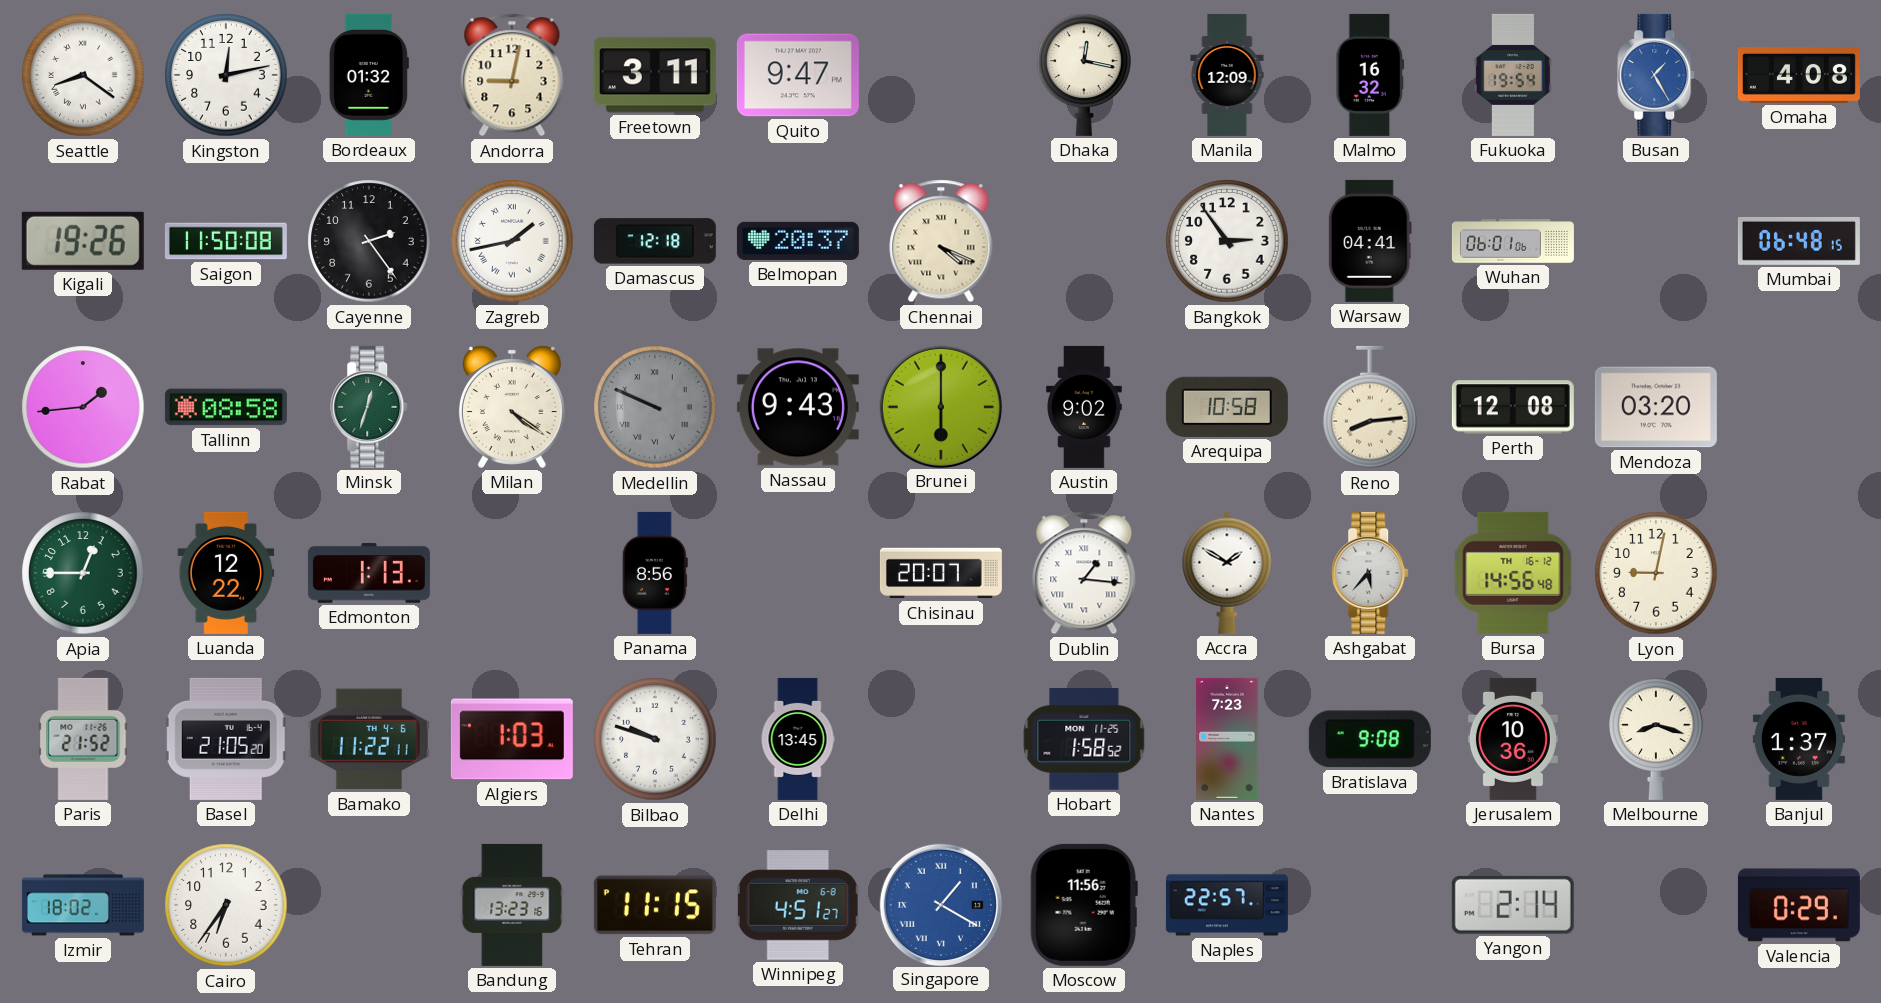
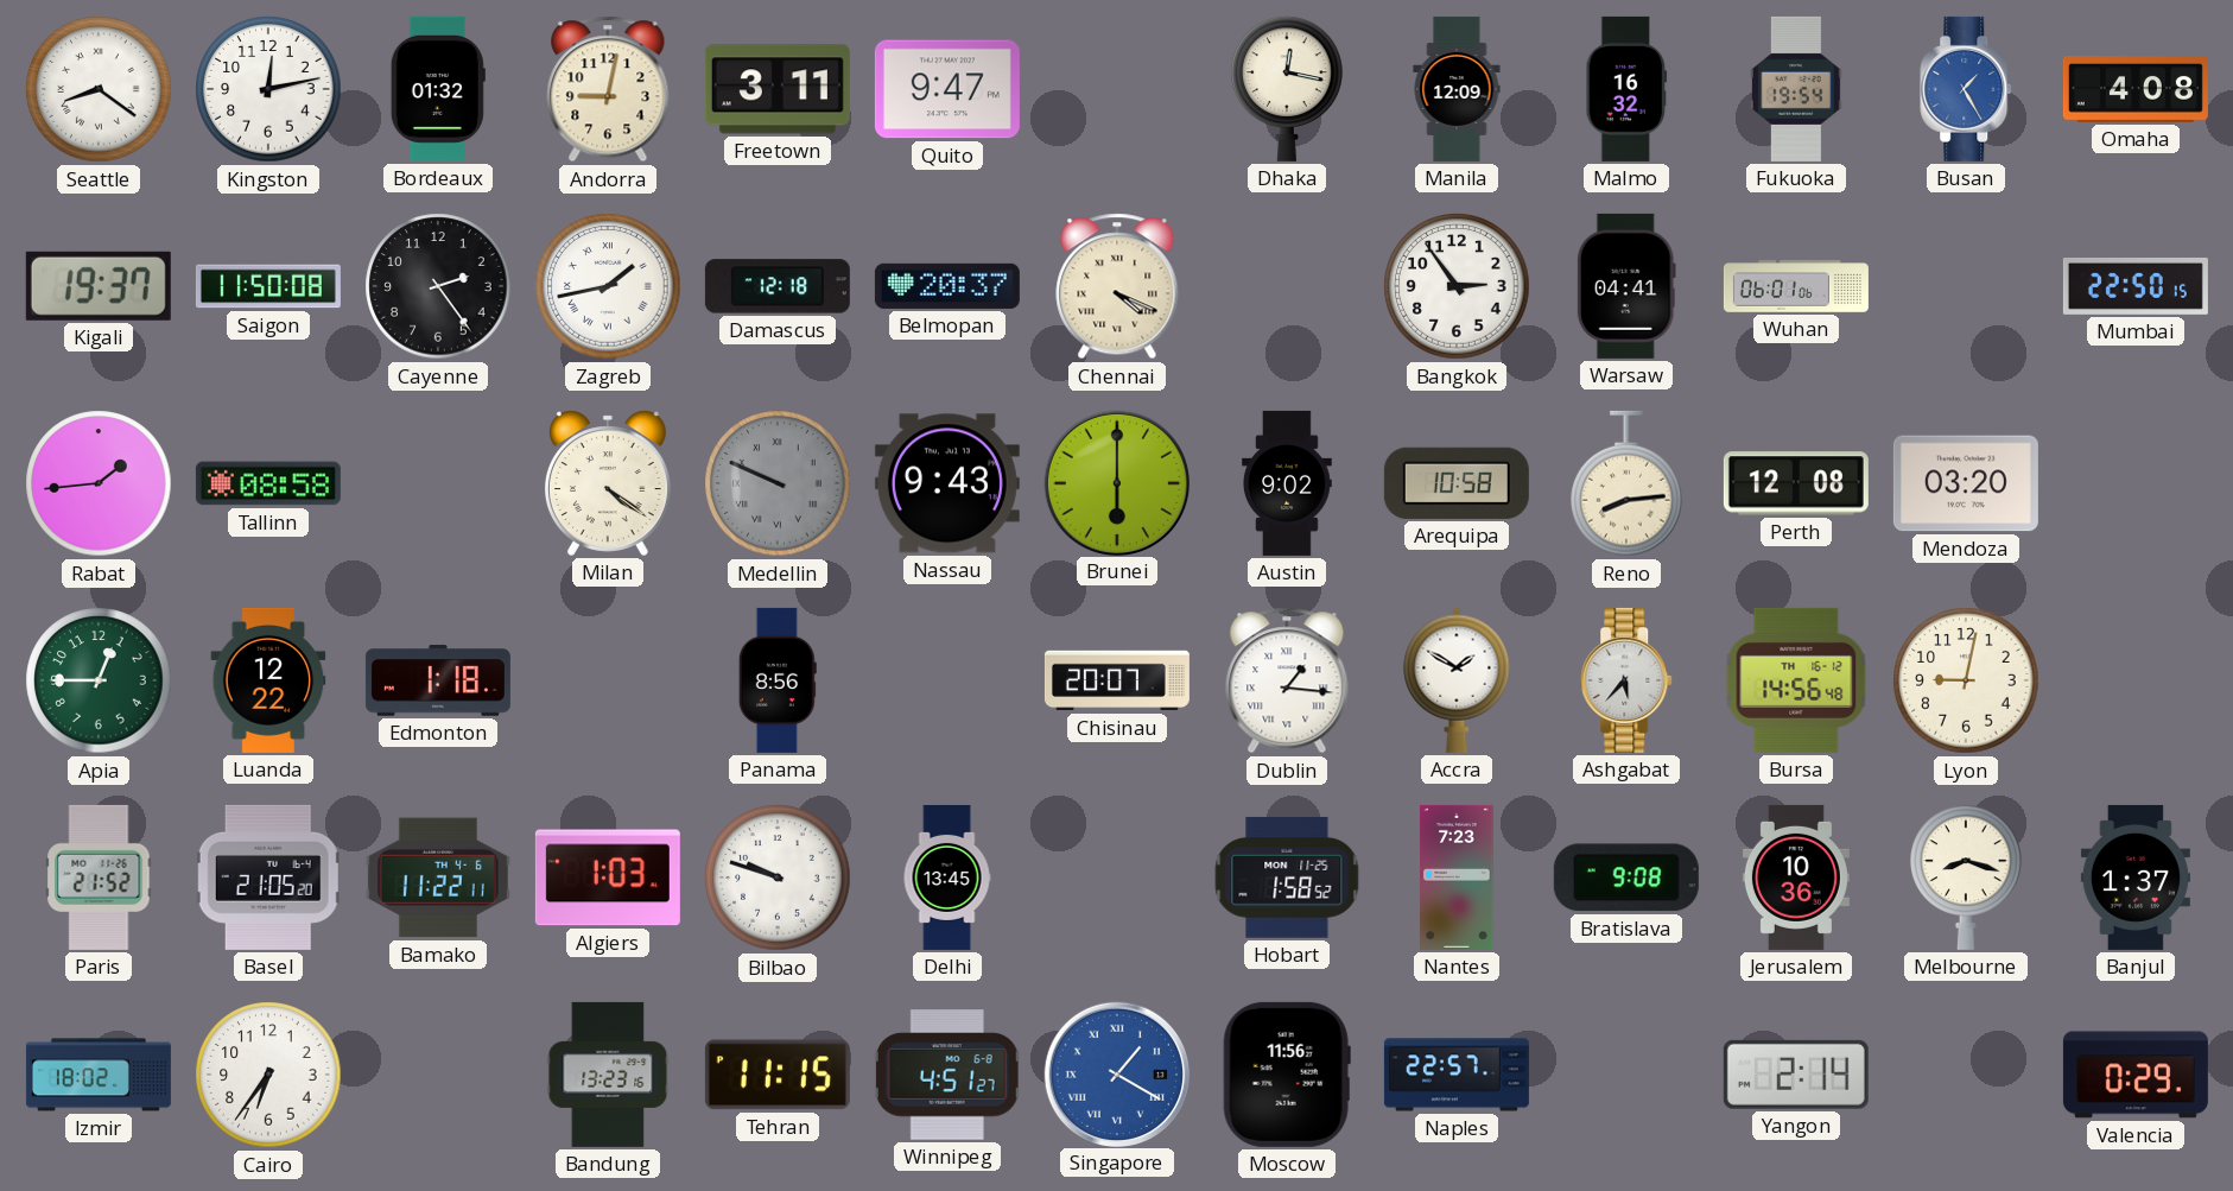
Kigali: 19:26 -> 19:37 (99, 286)
Mumbai: 06:48 -> 22:50 (2136, 286)
Minsk: 12:33 -> none (370, 407)
Edmonton: 1:13 -> 1:18 (438, 680)
